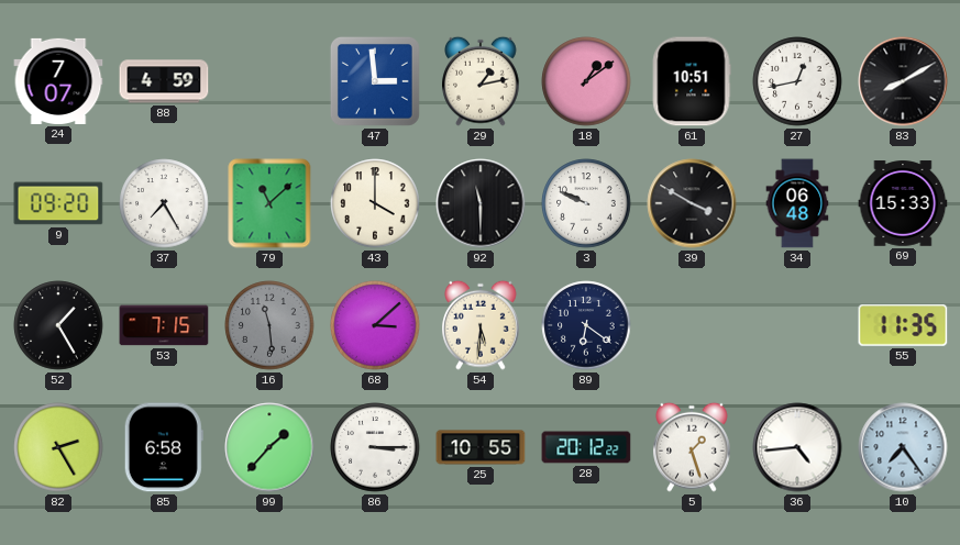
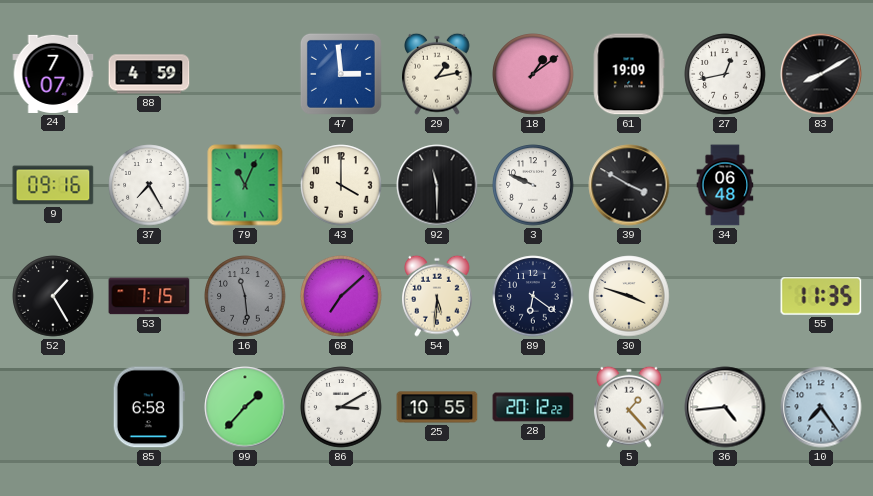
61: 10:51 -> 19:09 (629, 74)
9: 09:20 -> 09:16 (53, 185)
79: 11:08 -> 11:04 (245, 185)
69: 15:33 -> none (903, 203)
68: 3:08 -> 7:08 (341, 296)
30: none -> 3:48 (629, 296)
82: 2:25 -> none (58, 447)
86: 3:15 -> 3:10 (341, 407)
5: 1:27 -> 1:23 (629, 407)
